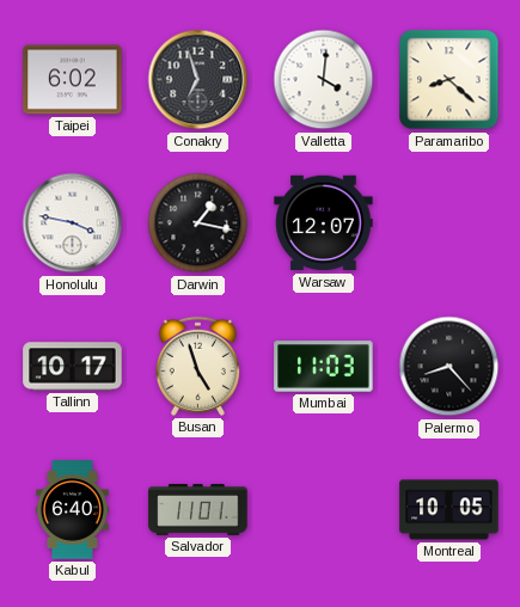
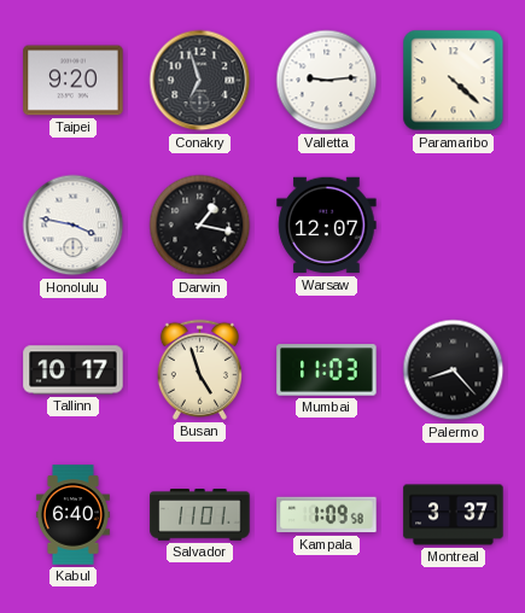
Taipei: 6:02 -> 9:20 (74, 81)
Valletta: 4:01 -> 9:14 (327, 81)
Paramaribo: 8:22 -> 4:22 (454, 81)
Kampala: none -> 1:09 (327, 515)
Montreal: 10:05 -> 3:37 (454, 515)
